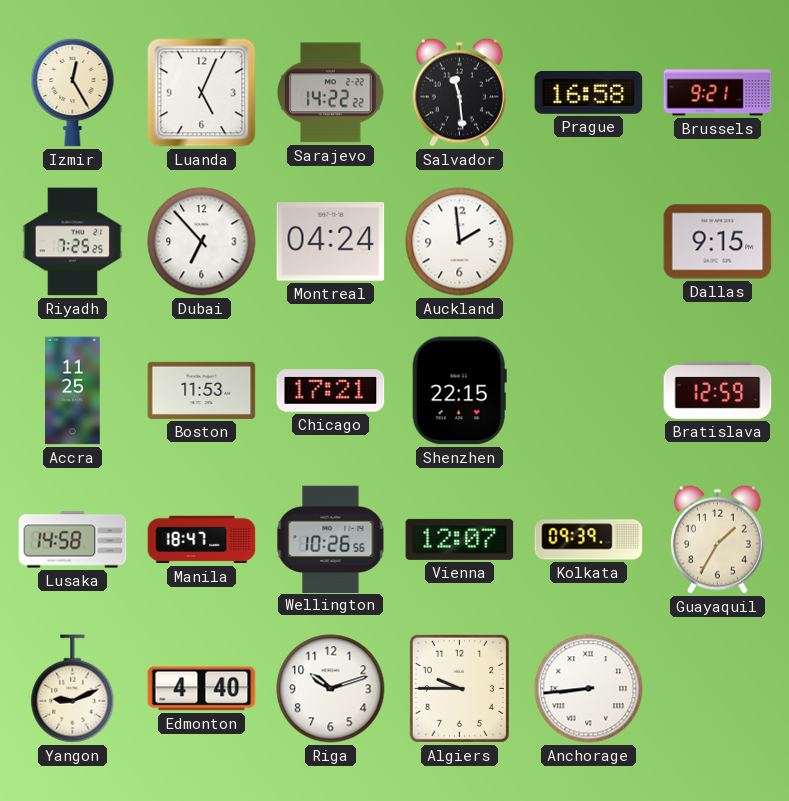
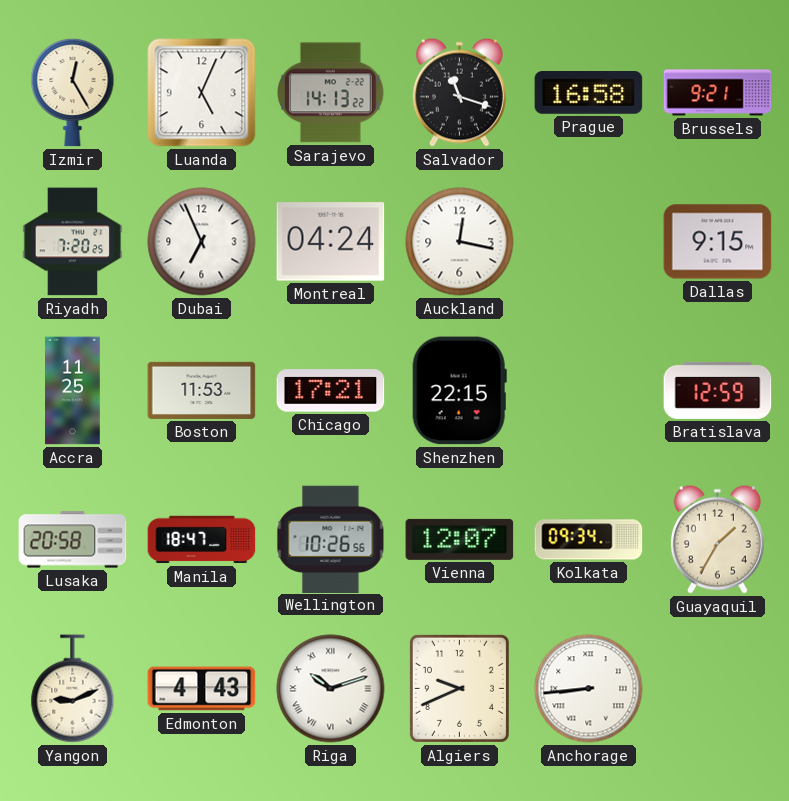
Sarajevo: 14:22 -> 14:13 (331, 93)
Salvador: 11:29 -> 11:18 (459, 92)
Riyadh: 7:25 -> 7:20 (73, 242)
Dubai: 6:53 -> 6:56 (202, 242)
Auckland: 1:59 -> 12:17 (460, 242)
Lusaka: 14:58 -> 20:58 (73, 540)
Kolkata: 09:39 -> 09:34 (589, 540)
Edmonton: 4:40 -> 4:43 (202, 689)
Riga numerals: Arabic -> Roman (331, 689)
Algiers: 9:45 -> 9:41 (459, 688)
